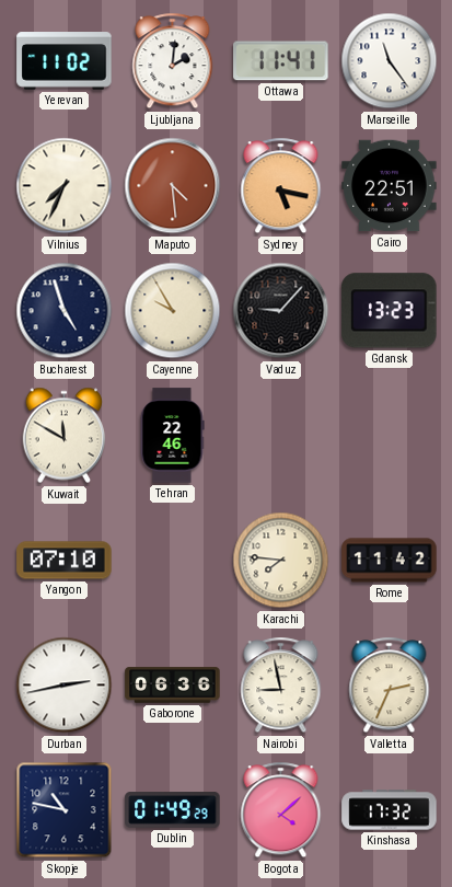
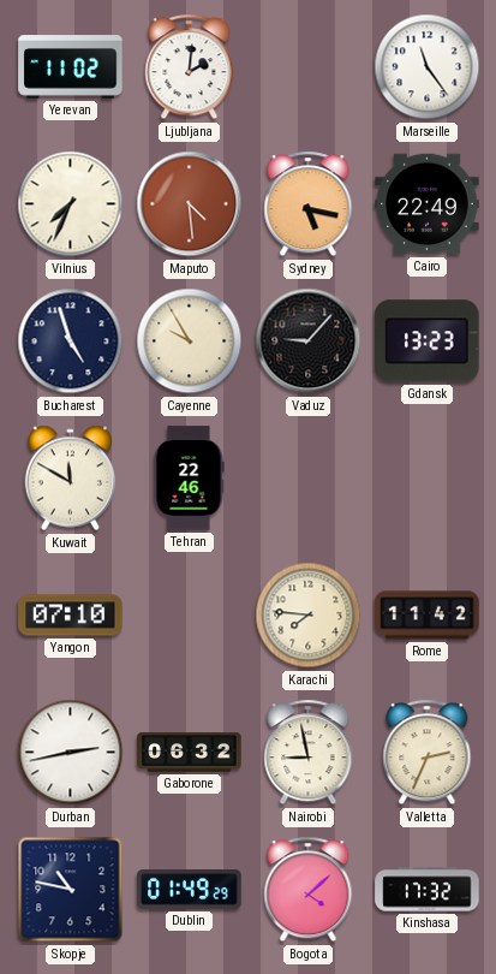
Ottawa: 11:41 -> none (281, 61)
Cairo: 22:51 -> 22:49 (428, 204)
Gaborone: 06:36 -> 06:32 (190, 753)
